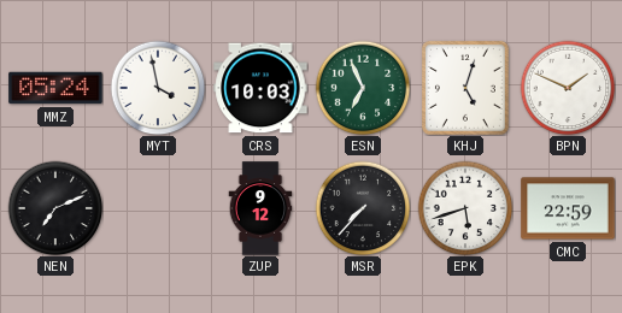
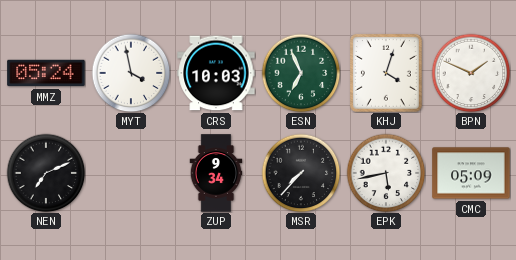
KHJ: 5:03 -> 4:03 (386, 73)
ZUP: 9:12 -> 9:34 (216, 173)
EPK: 5:42 -> 5:43 (386, 173)
CMC: 22:59 -> 05:09 (471, 173)
